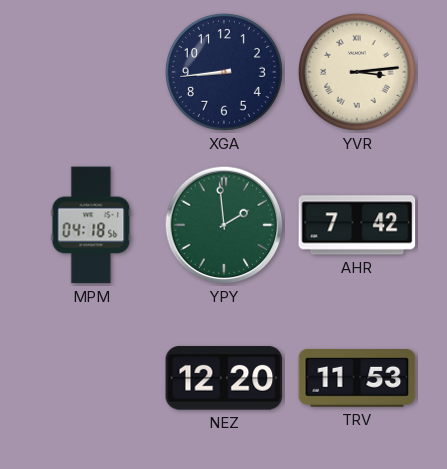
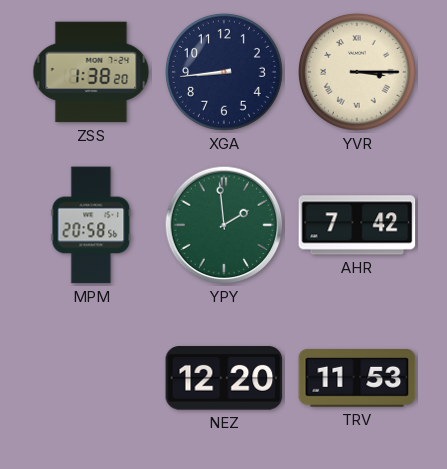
ZSS: none -> 1:38 (91, 72)
YVR: 3:14 -> 3:15 (358, 73)
MPM: 04:18 -> 20:58 (91, 225)
